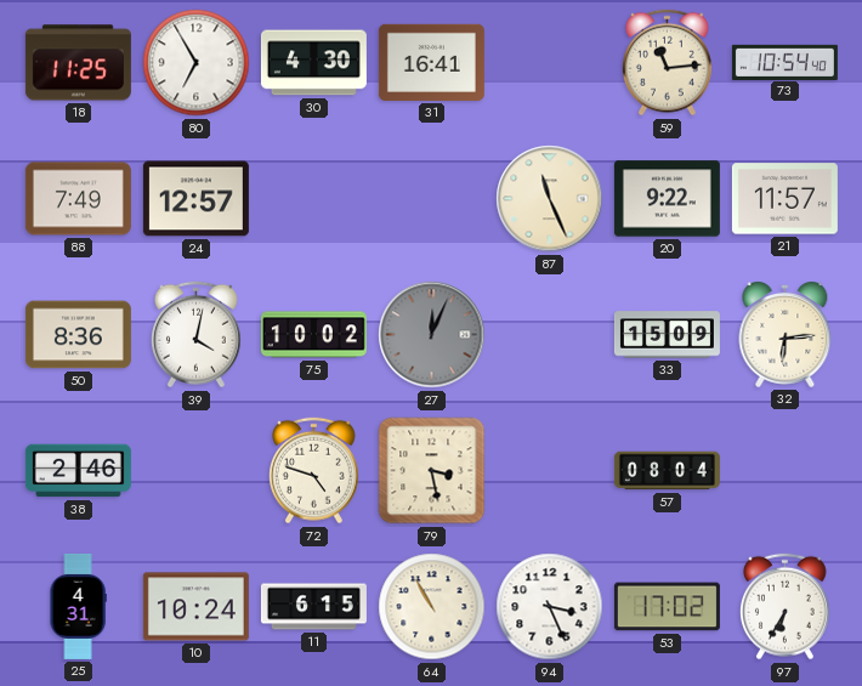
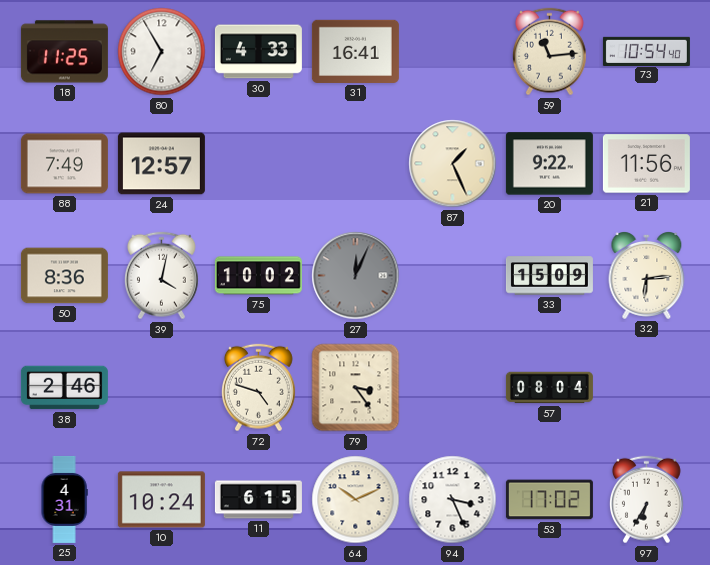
30: 4:30 -> 4:33 (258, 52)
87: 11:26 -> 1:26 (453, 164)
21: 11:57 -> 11:56 (646, 164)
79: 3:28 -> 3:24 (356, 388)
64: 10:55 -> 10:11 (356, 500)
